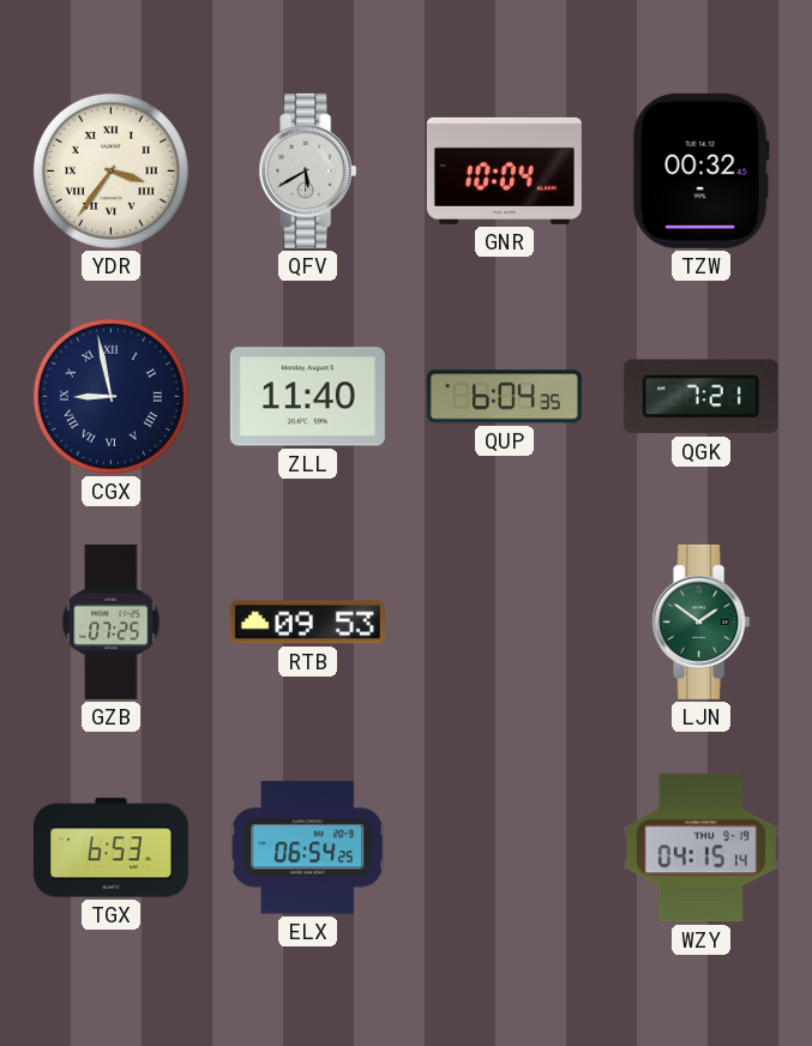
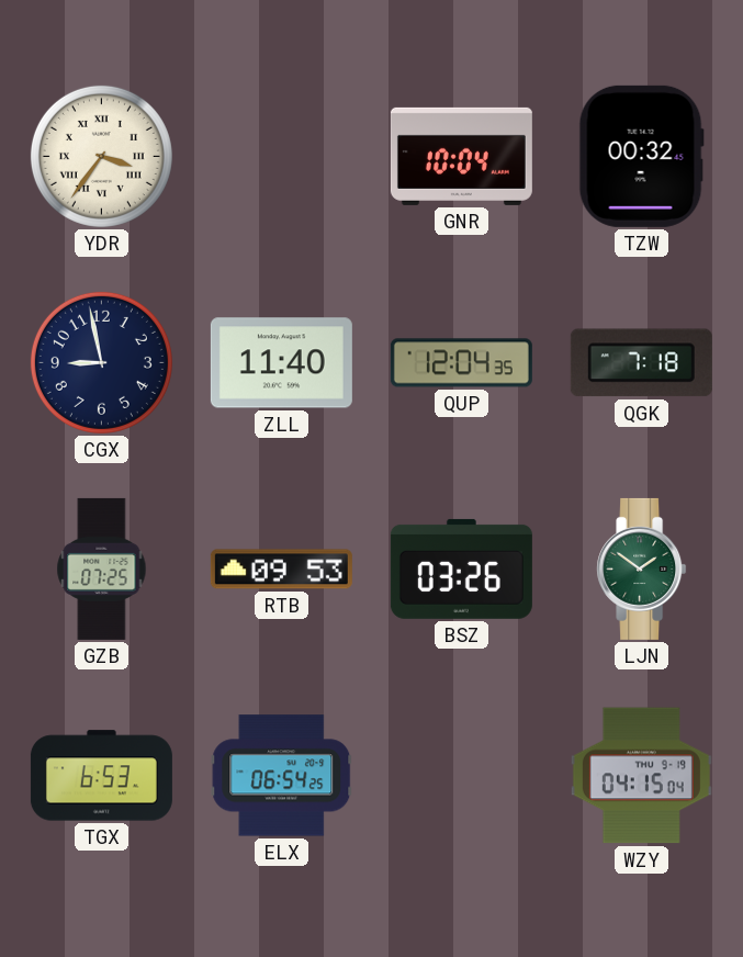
QFV: 5:40 -> none (308, 170)
CGX numerals: Roman -> Arabic (101, 362)
QUP: 6:04 -> 12:04 (461, 363)
QGK: 7:21 -> 7:18 (641, 363)
BSZ: none -> 03:26 (461, 568)
WZY: 04:15:14 -> 04:15:04 (641, 776)
